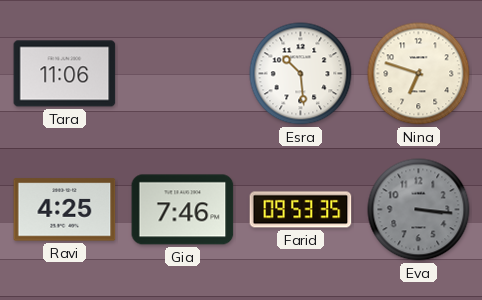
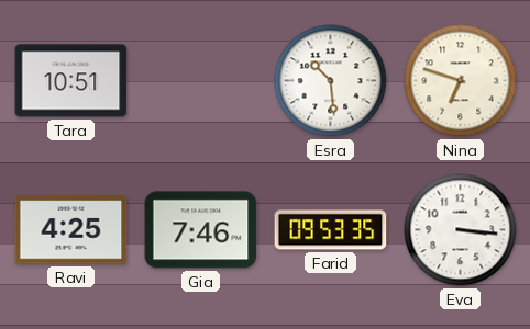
Tara: 11:06 -> 10:51 (71, 81)
Eva dial: grey -> white (461, 230)
